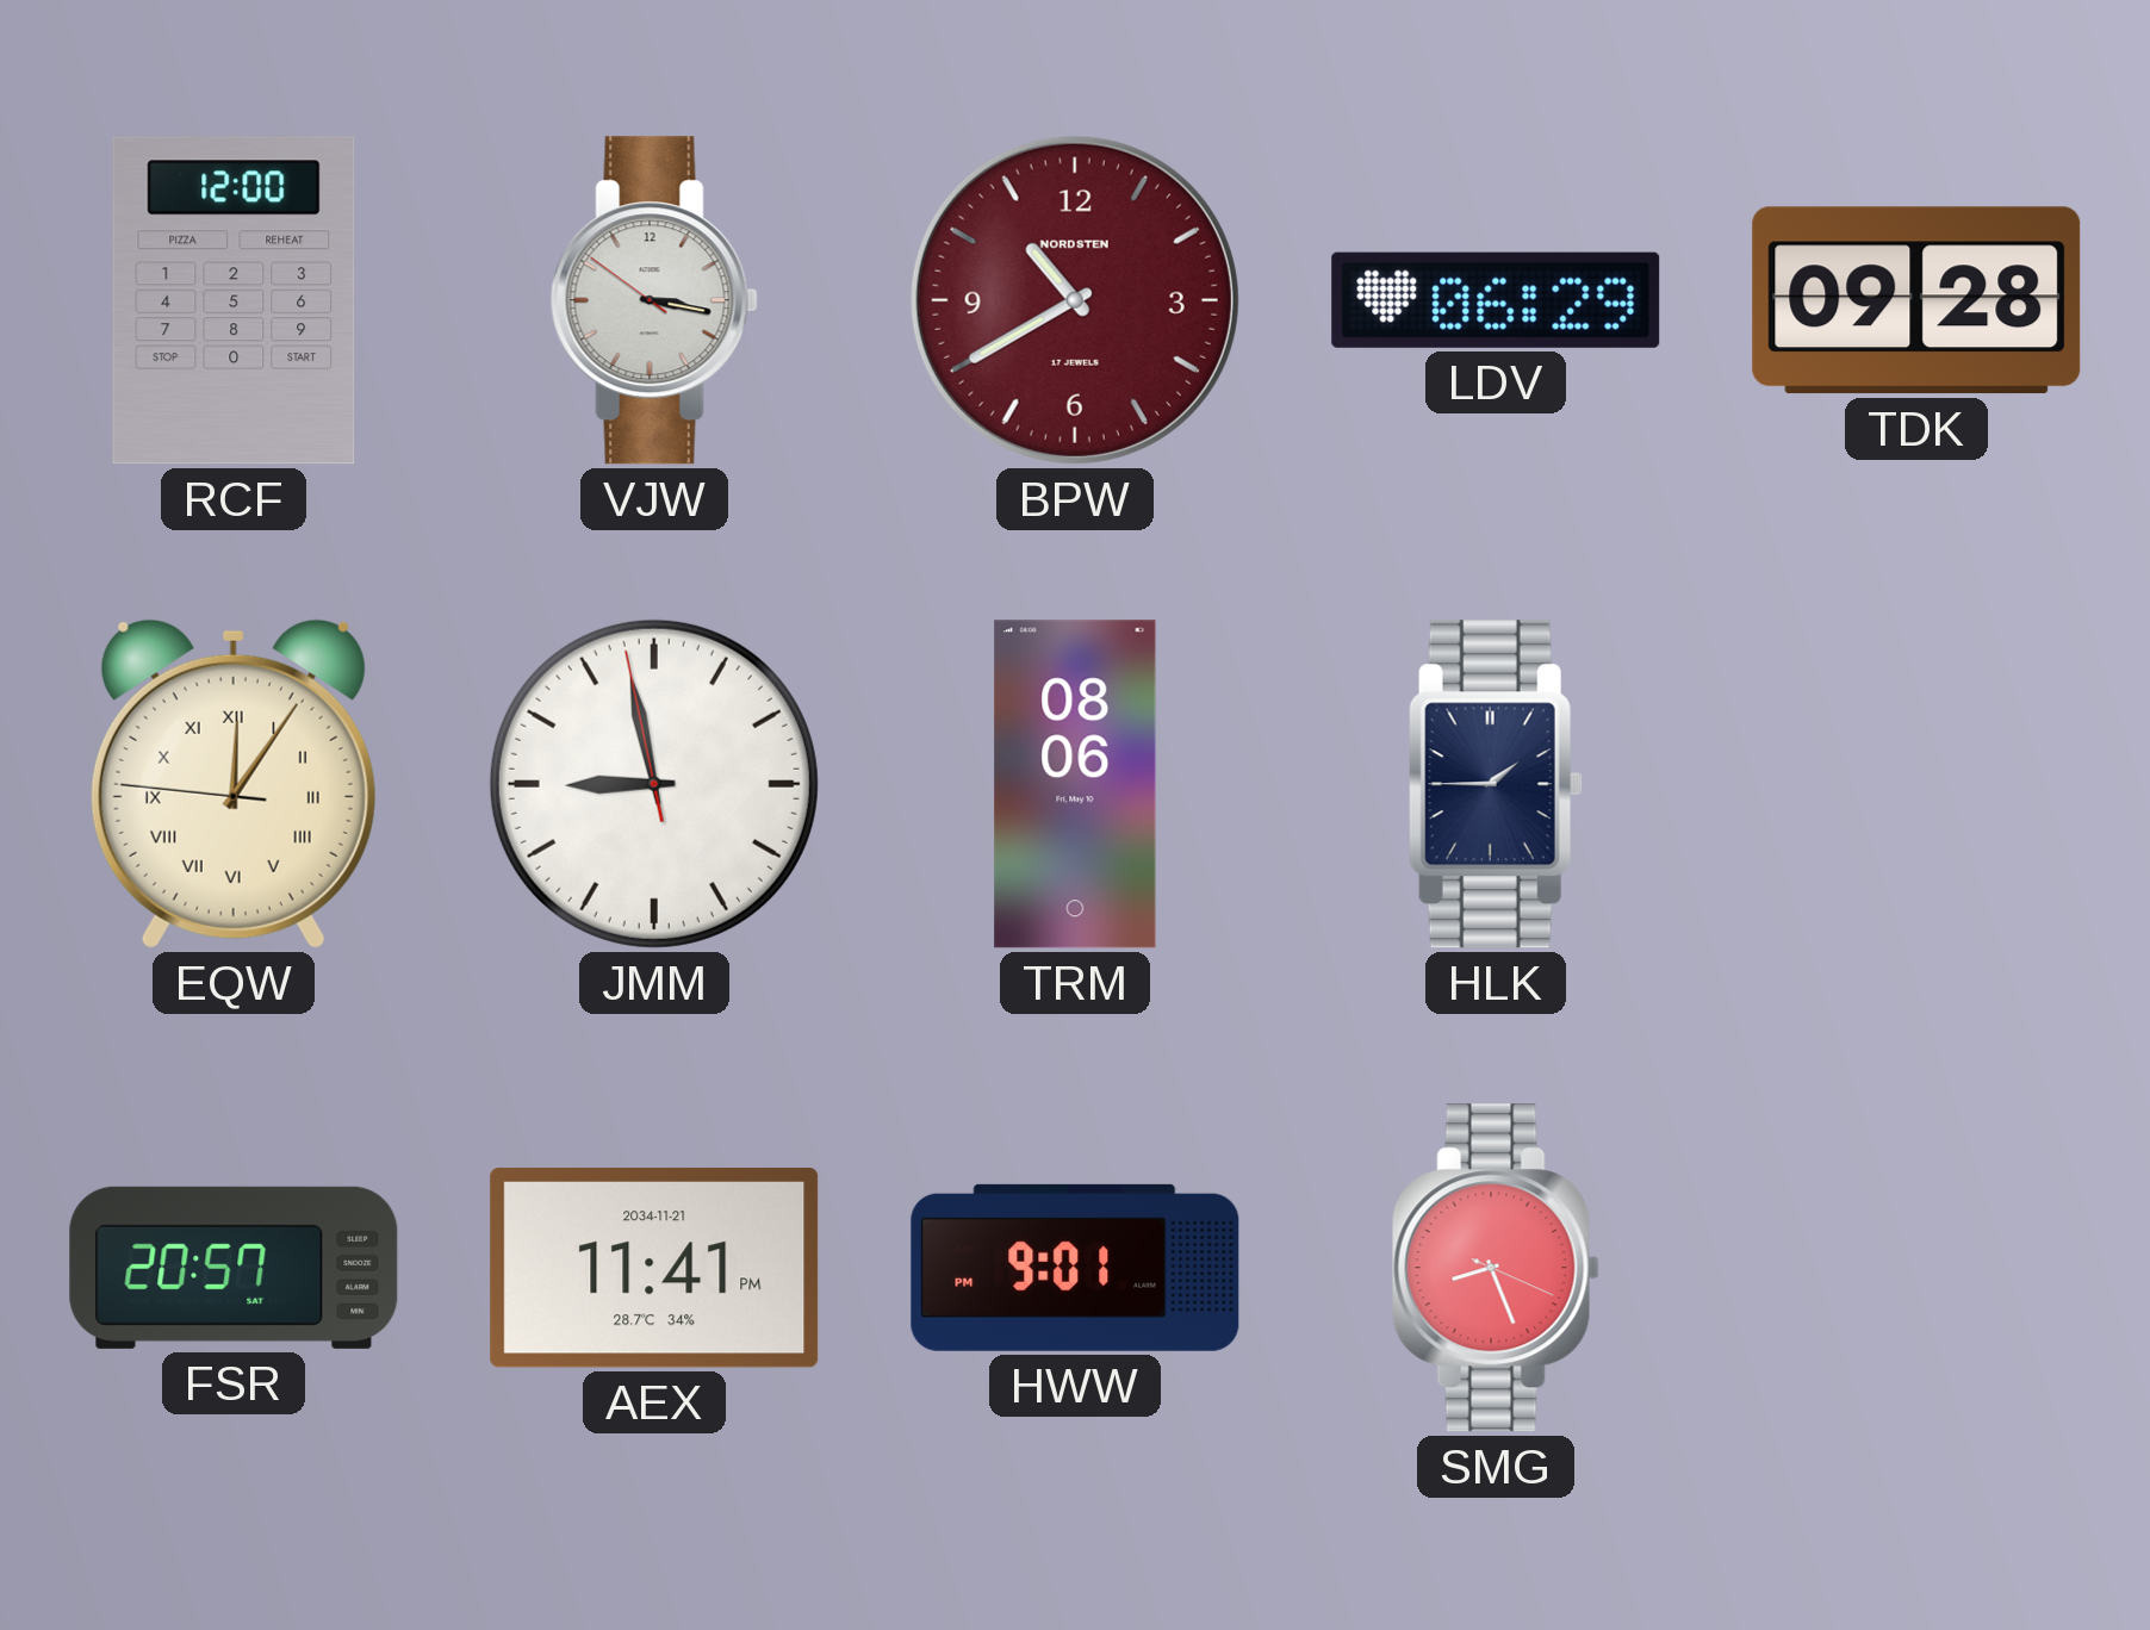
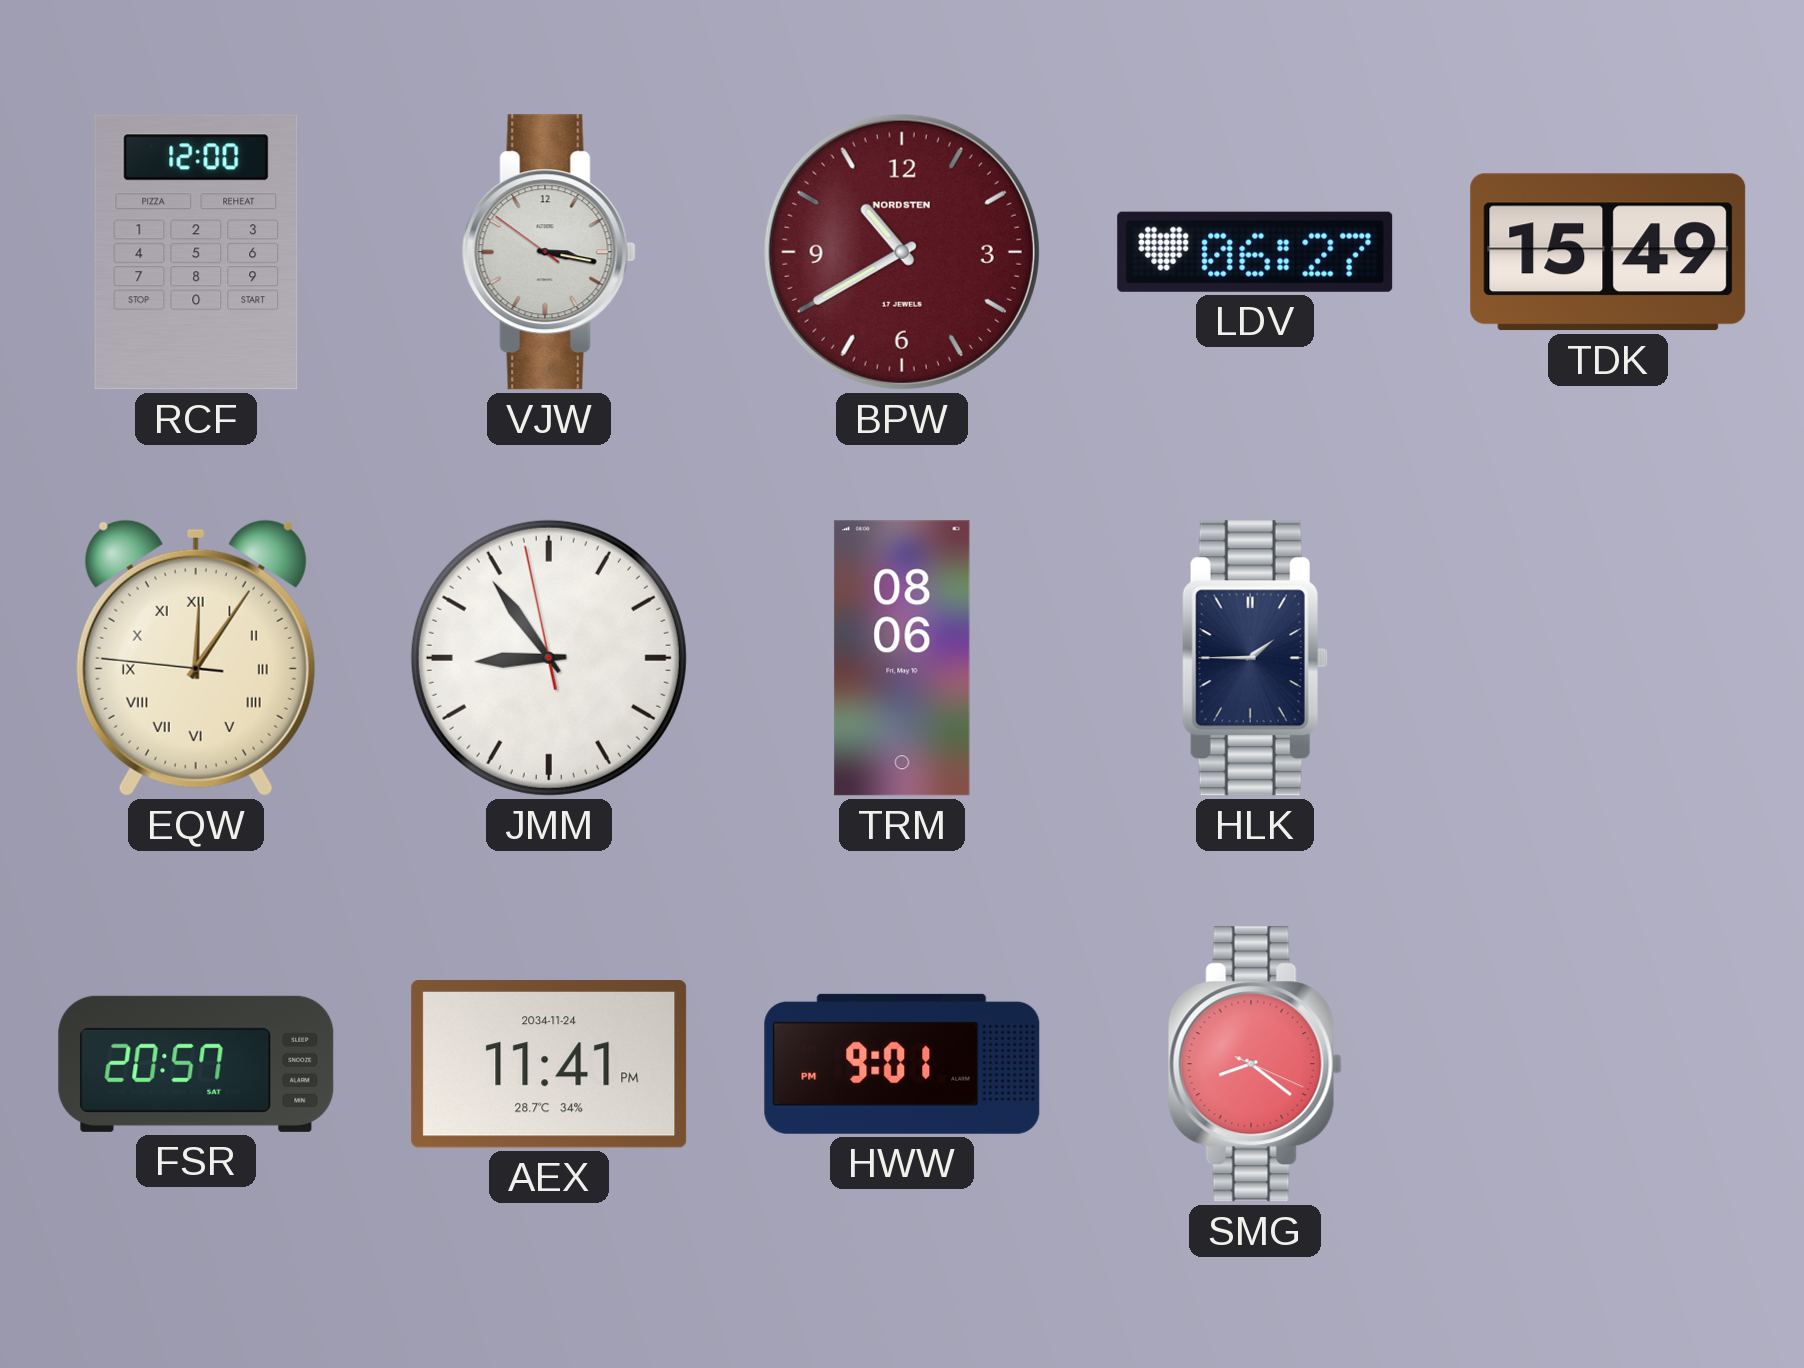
LDV: 06:29 -> 06:27 (1255, 252)
TDK: 09:28 -> 15:49 (1608, 252)
JMM: 8:57 -> 8:53 (549, 658)
AEX date: 2034-11-21 -> 2034-11-24 (549, 1064)
SMG: 8:26 -> 8:21 (1255, 1064)
